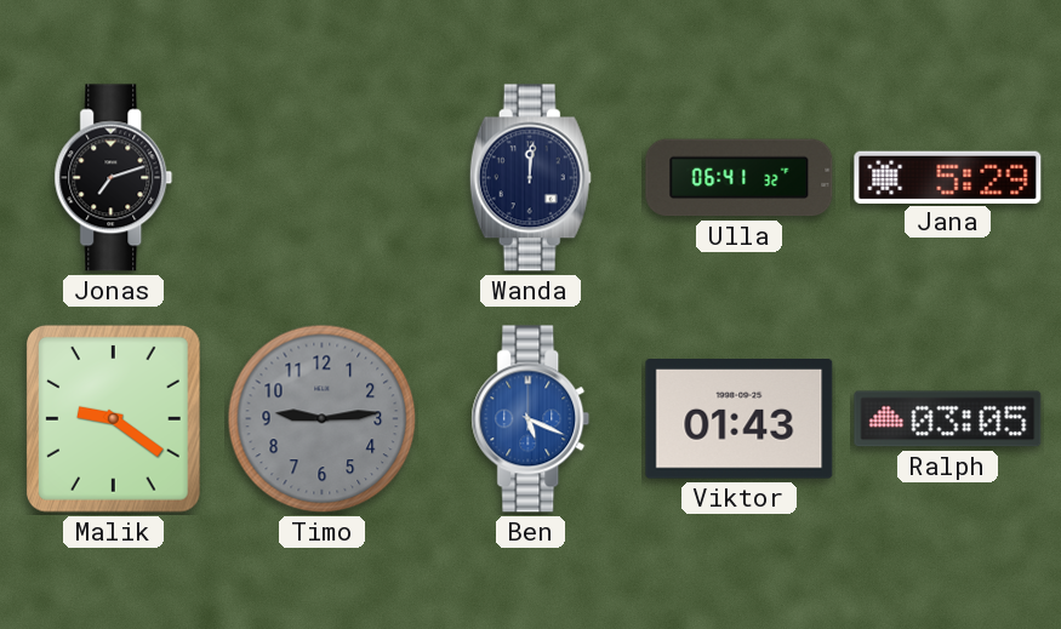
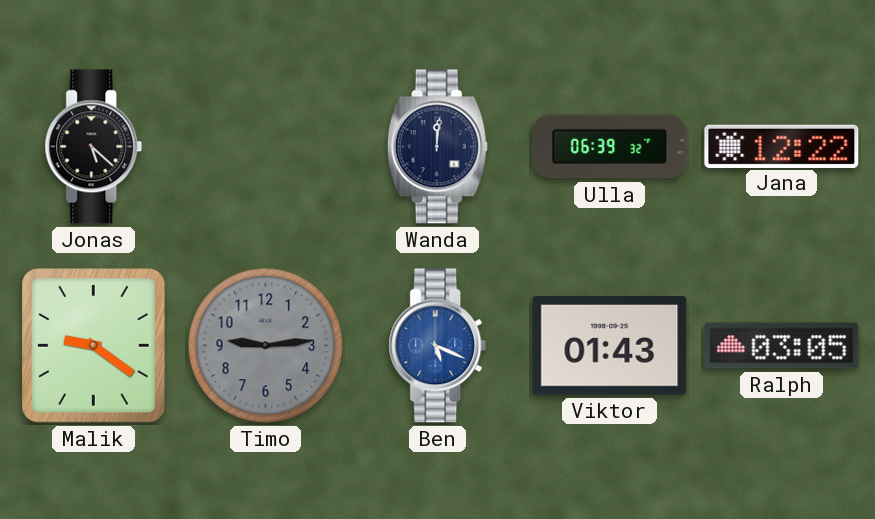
Jonas: 7:12 -> 5:22 (94, 147)
Ulla: 06:41 -> 06:39 (610, 147)
Jana: 5:29 -> 12:22 (782, 146)
